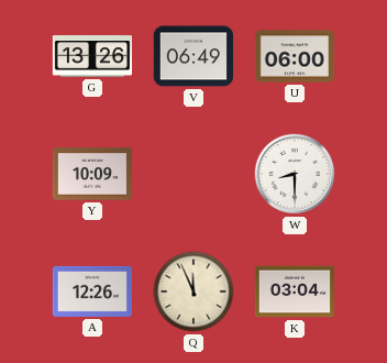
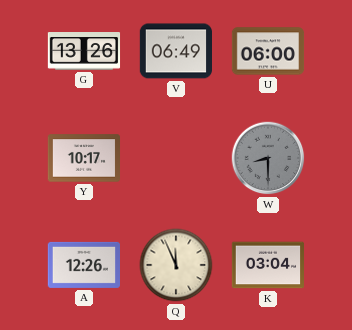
Y: 10:09 -> 10:17 (84, 158)
W dial: white -> grey (268, 158)
